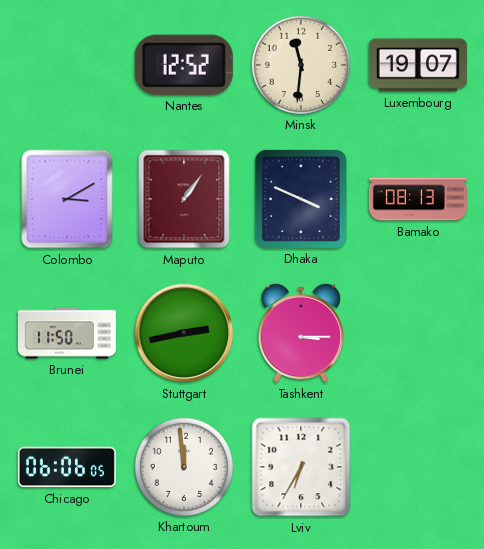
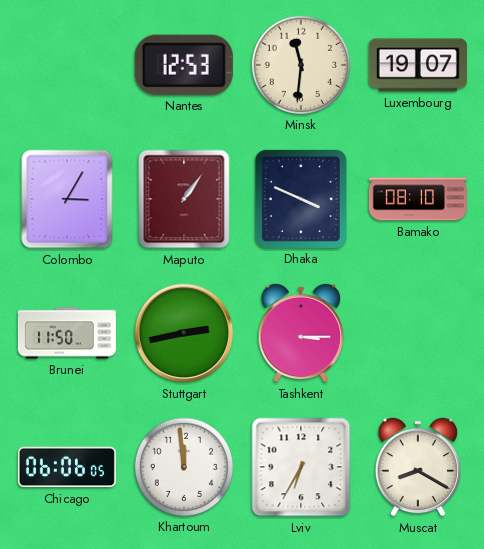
Nantes: 12:52 -> 12:53 (184, 65)
Colombo: 3:10 -> 3:05 (67, 199)
Bamako: 08:13 -> 08:10 (418, 199)
Muscat: none -> 8:20 (417, 467)
